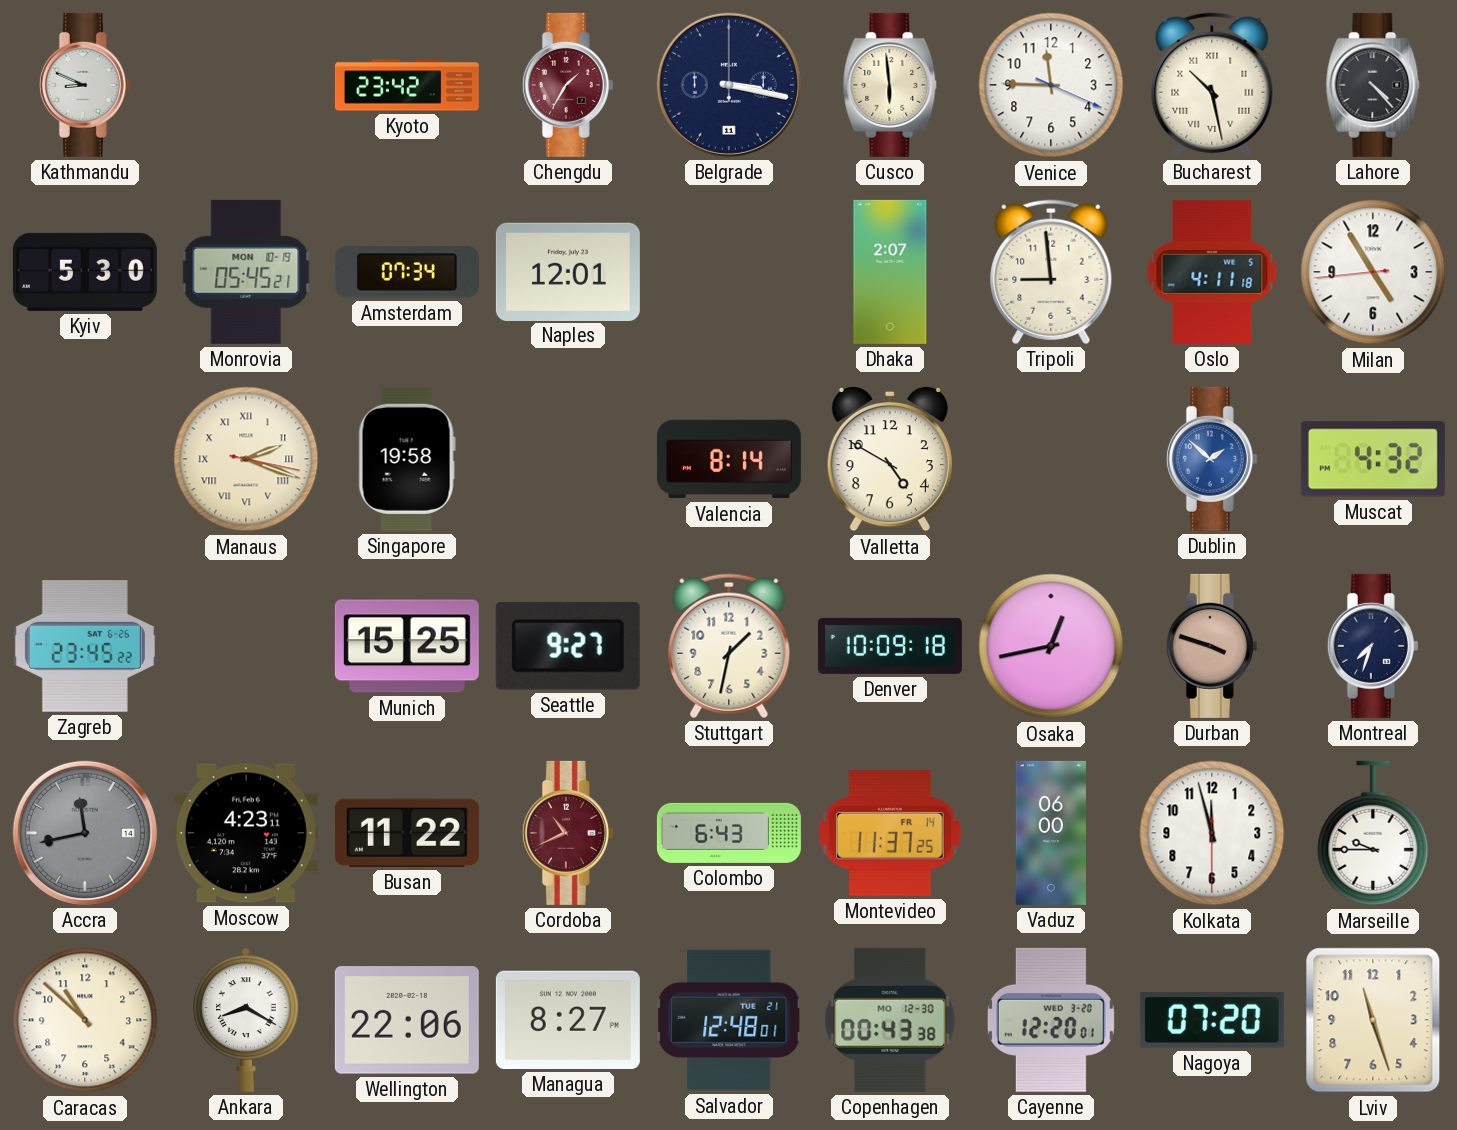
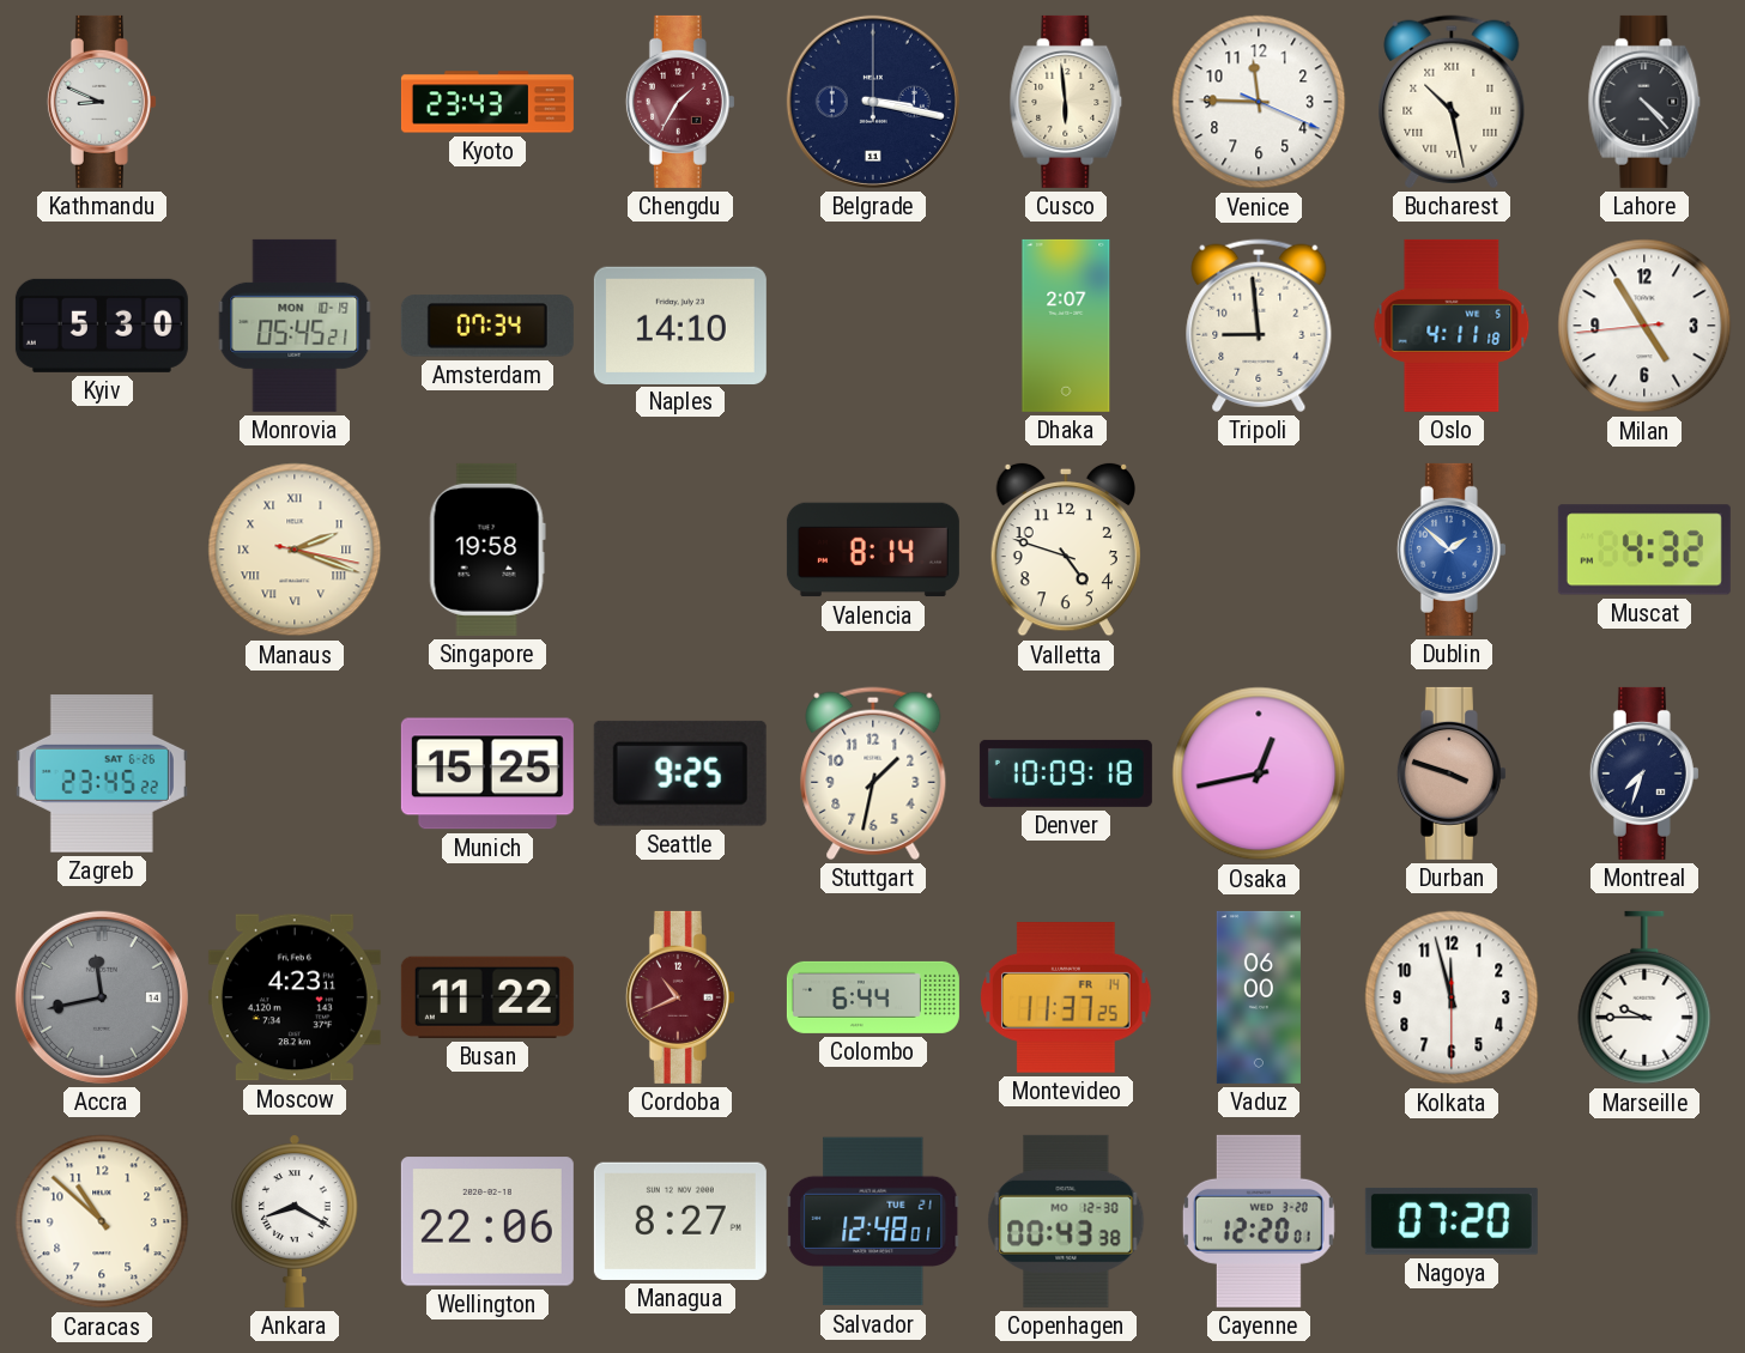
Kyoto: 23:42 -> 23:43 (487, 102)
Naples: 12:01 -> 14:10 (680, 324)
Valletta: 4:50 -> 4:48 (1066, 550)
Seattle: 9:27 -> 9:25 (680, 773)
Colombo: 6:43 -> 6:44 (873, 997)
Lviv: 11:27 -> none (1373, 1020)
